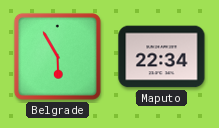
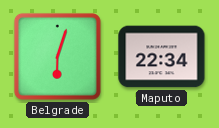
Belgrade: 5:55 -> 6:03 (57, 56)
